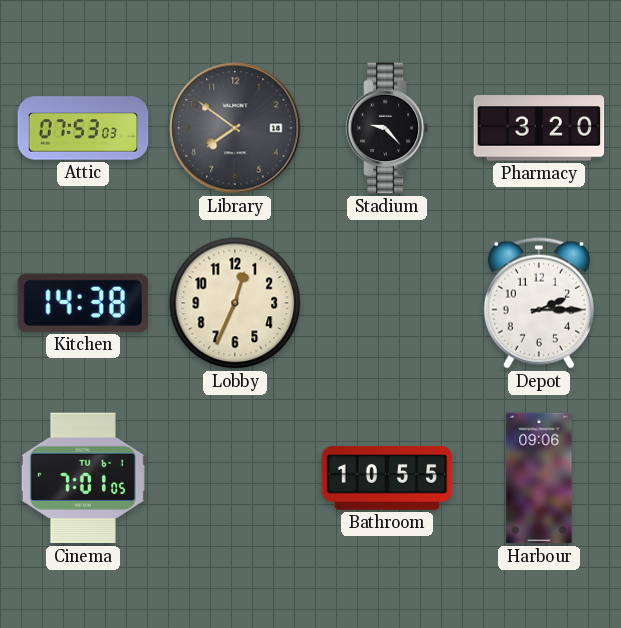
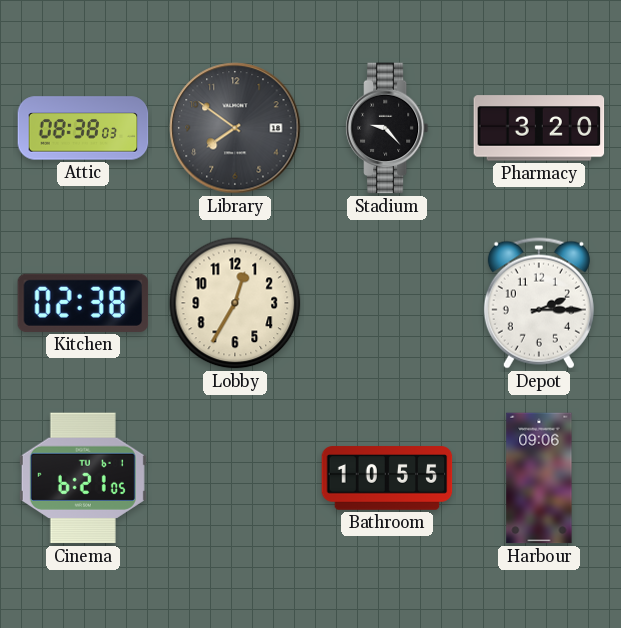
Attic: 07:53 -> 08:38 (83, 128)
Kitchen: 14:38 -> 02:38 (83, 303)
Lobby: 12:34 -> 12:35 (235, 303)
Cinema: 7:01 -> 6:21 (83, 478)
